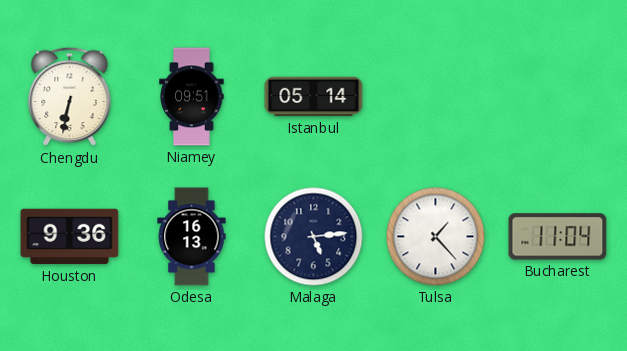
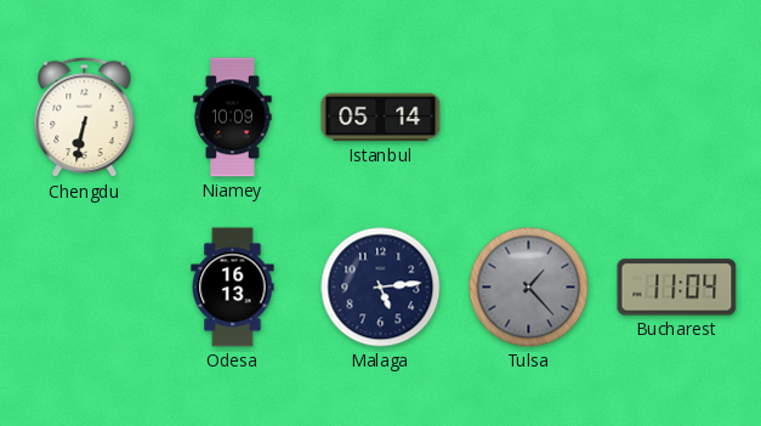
Niamey: 09:51 -> 10:09 (233, 118)
Houston: 9:36 -> none (70, 237)
Tulsa dial: white -> grey (529, 288)
